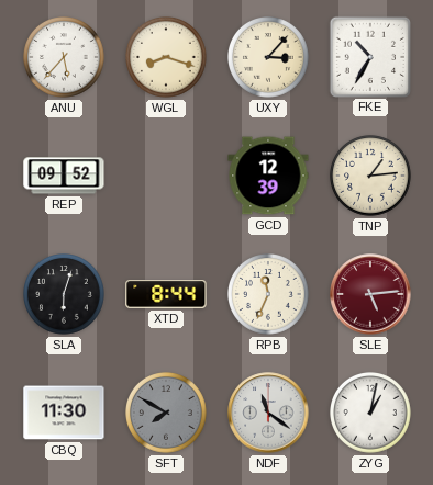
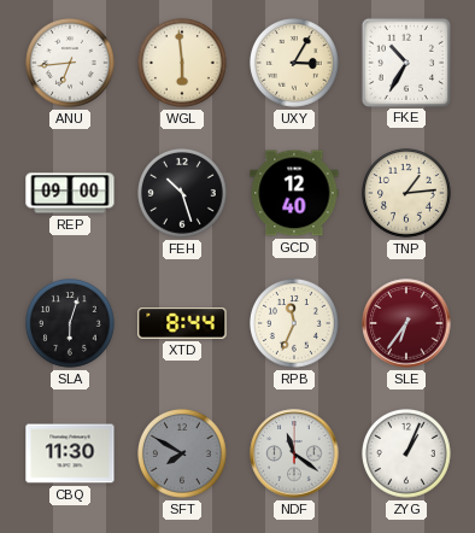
ANU: 5:37 -> 6:44 (71, 64)
WGL: 8:18 -> 5:59 (183, 64)
UXY: 3:07 -> 3:05 (295, 64)
REP: 09:52 -> 09:00 (70, 193)
FEH: none -> 10:27 (183, 194)
GCD: 12:39 -> 12:40 (294, 193)
SLE: 5:14 -> 6:36 (406, 323)
ZYG: 1:02 -> 1:04 (407, 455)
